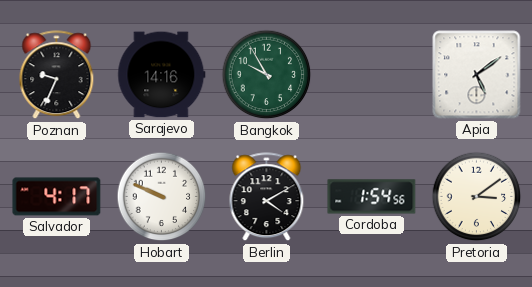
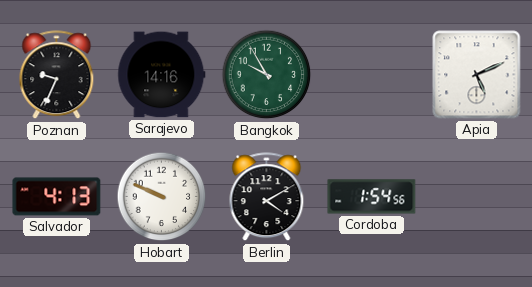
Apia: 5:09 -> 5:11 (477, 75)
Salvador: 4:17 -> 4:13 (57, 197)
Pretoria: 3:09 -> none (477, 197)
